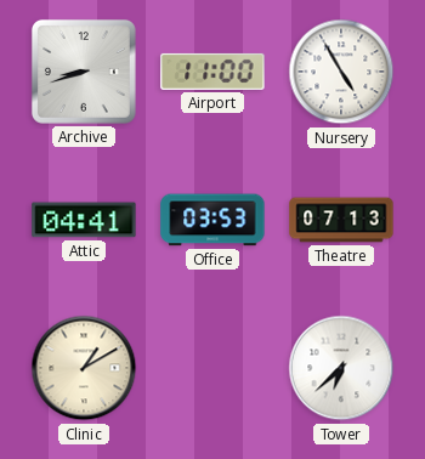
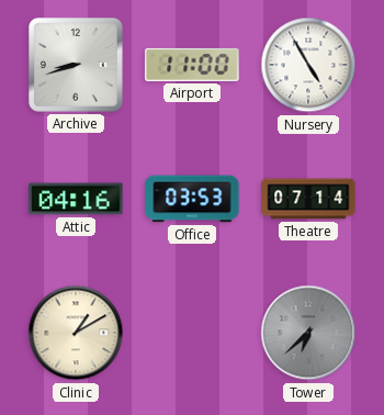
Attic: 04:41 -> 04:16 (76, 199)
Theatre: 07:13 -> 07:14 (308, 199)
Tower dial: white -> grey (308, 333)
